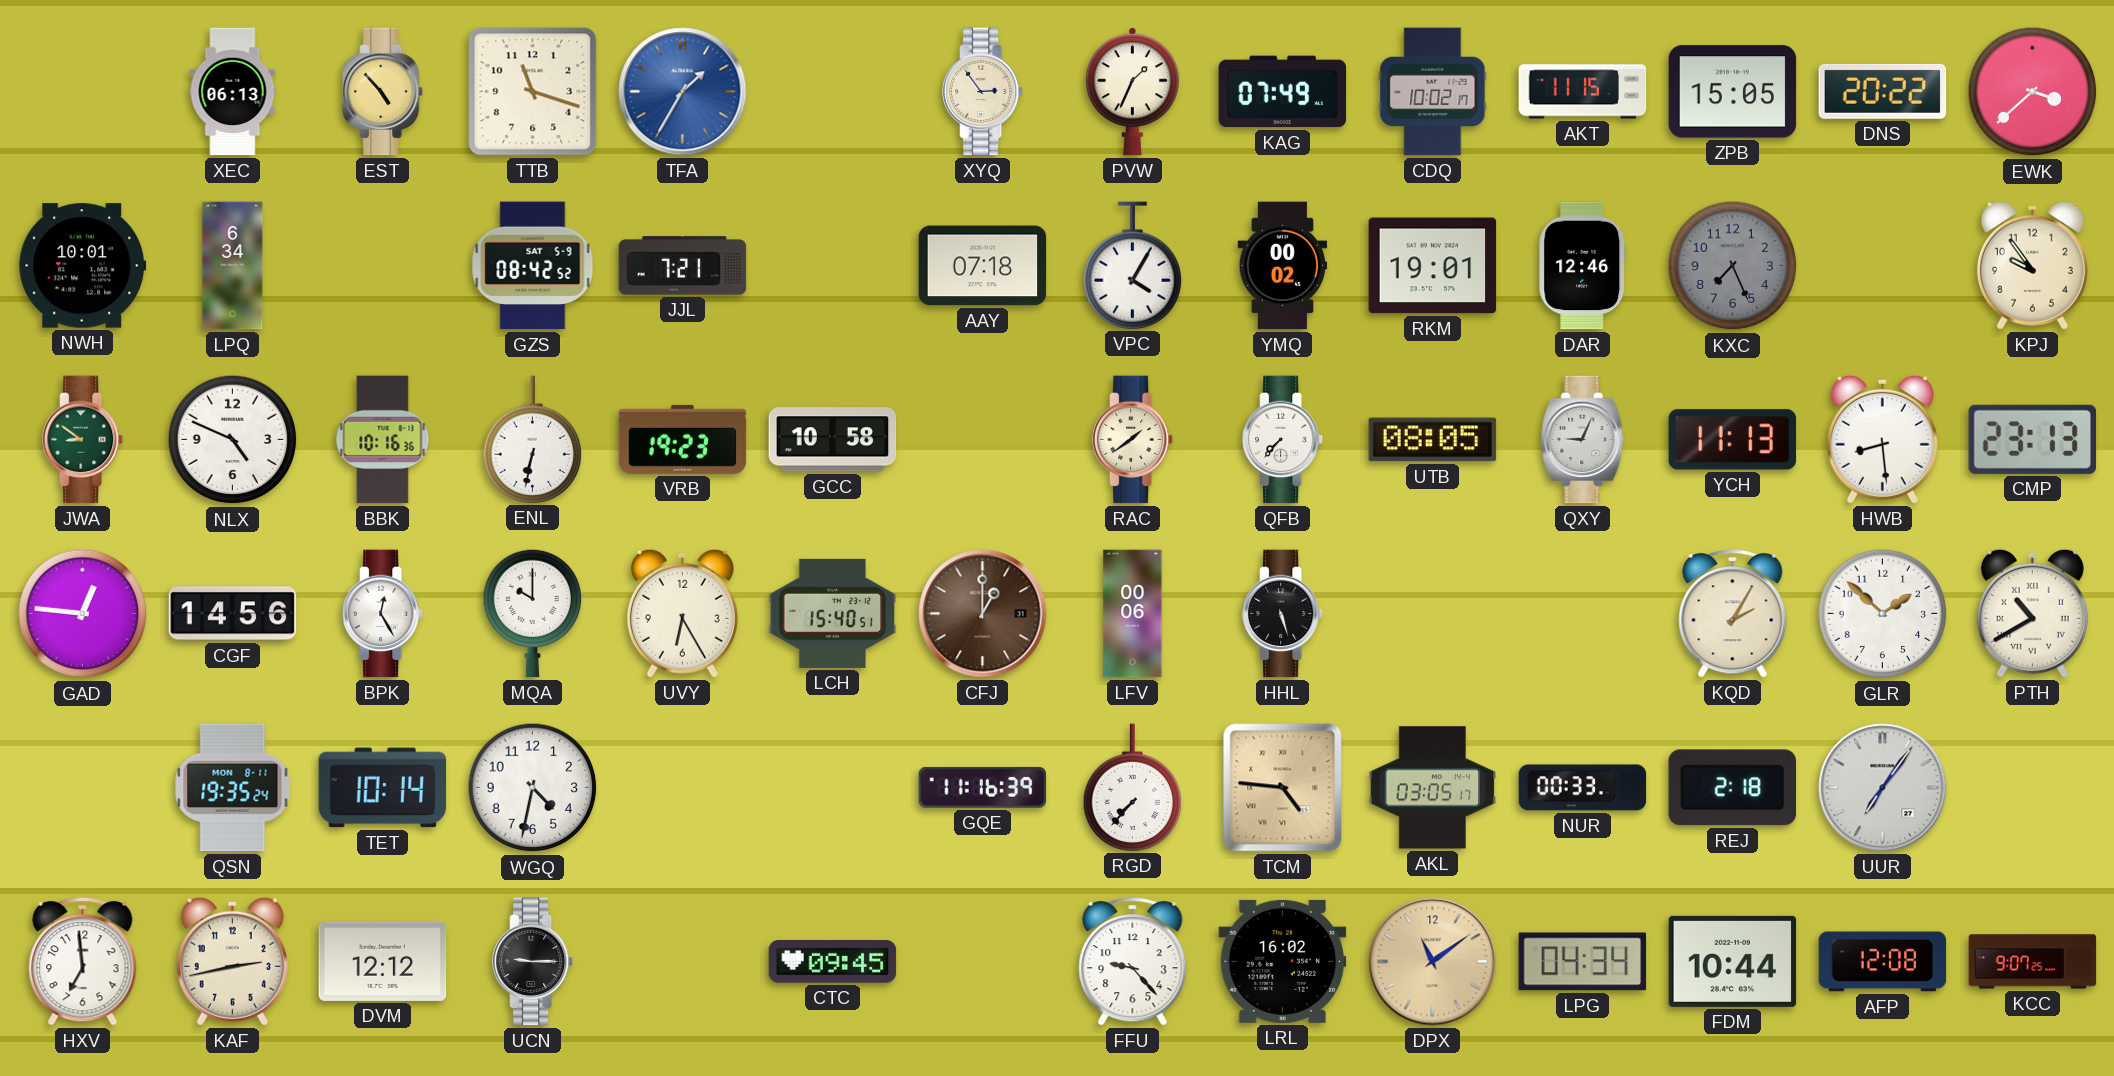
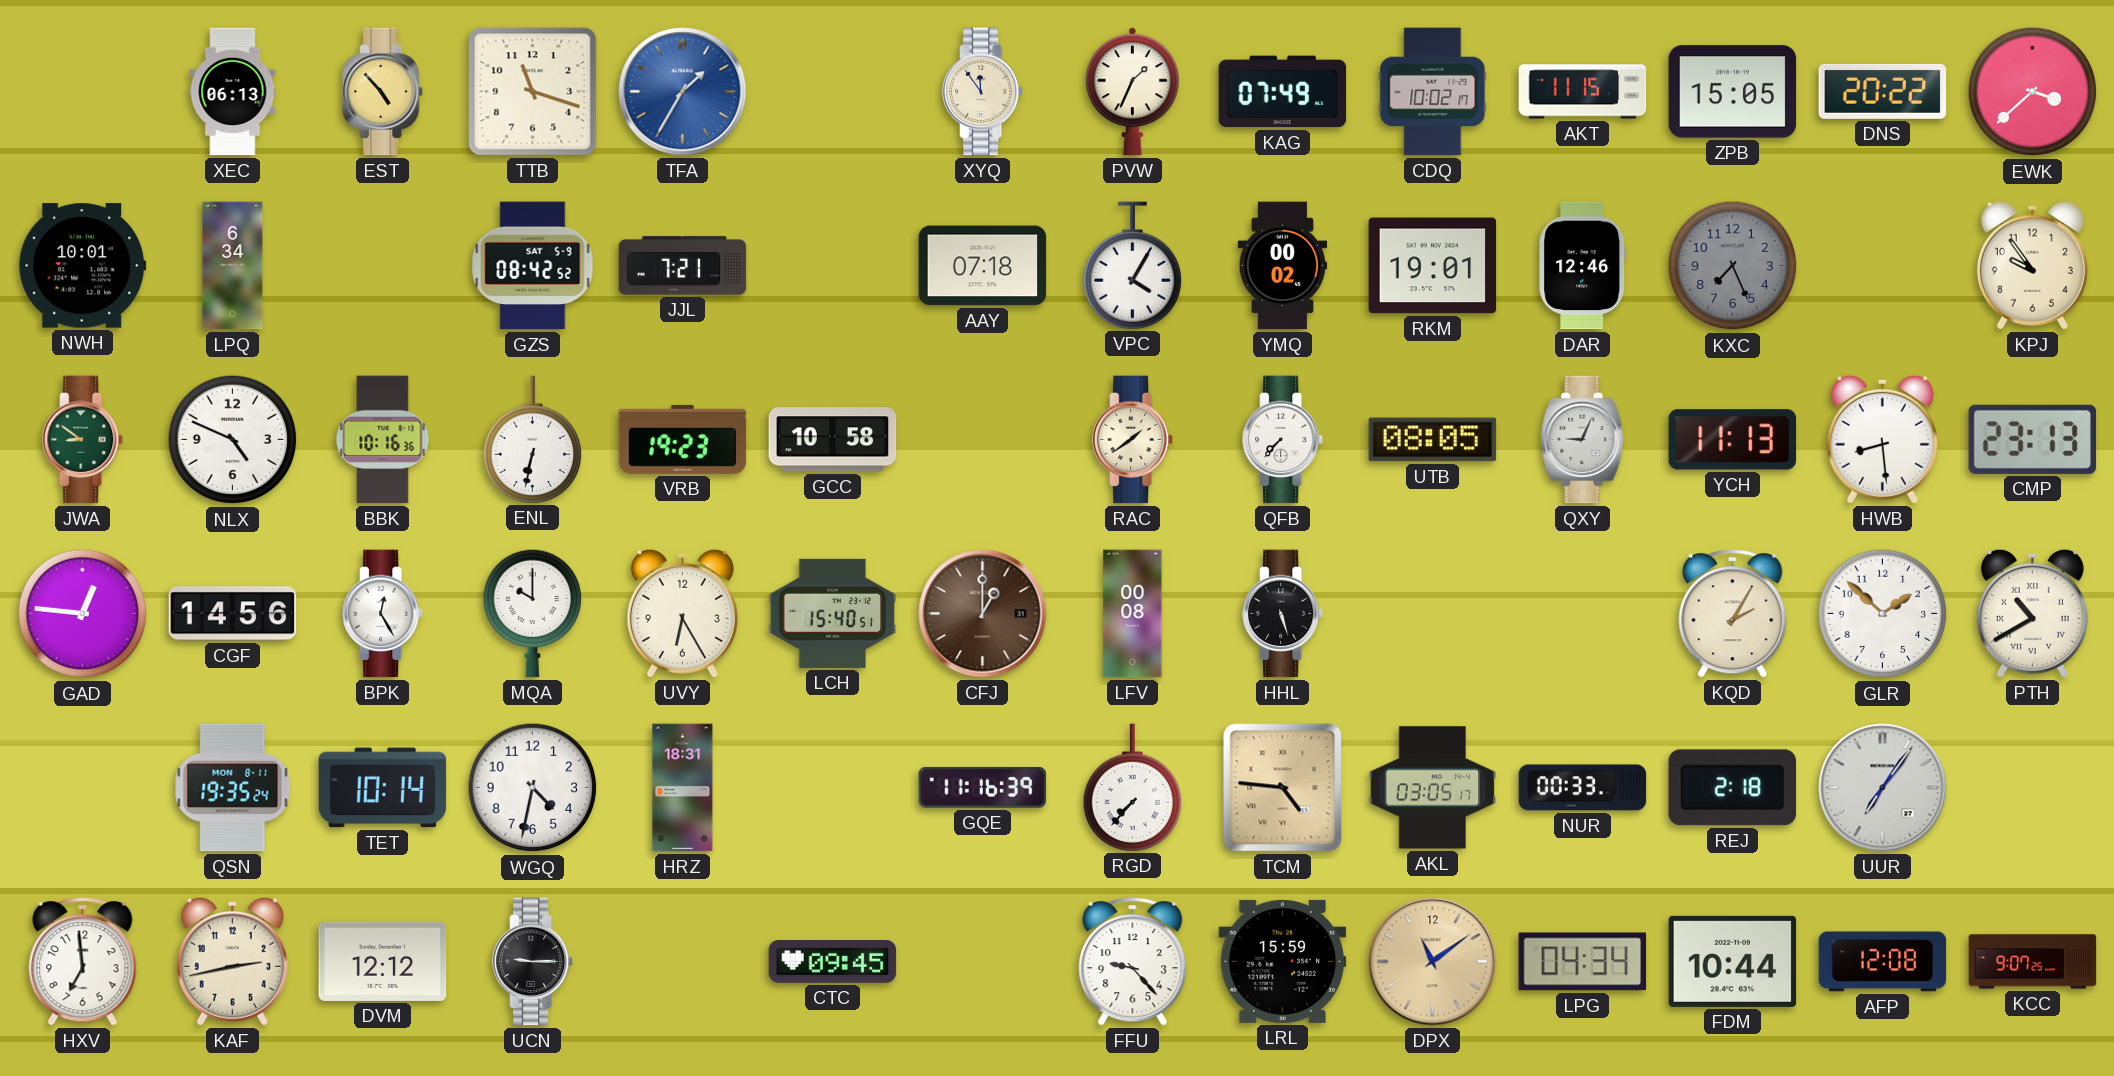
XYQ: 2:54 -> 11:54 (984, 92)
LFV: 00:06 -> 00:08 (1133, 614)
HRZ: none -> 18:31 (683, 788)
LRL: 16:02 -> 15:59 (1283, 961)
